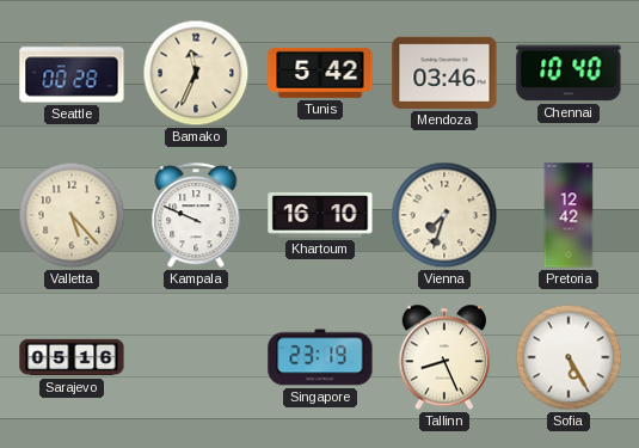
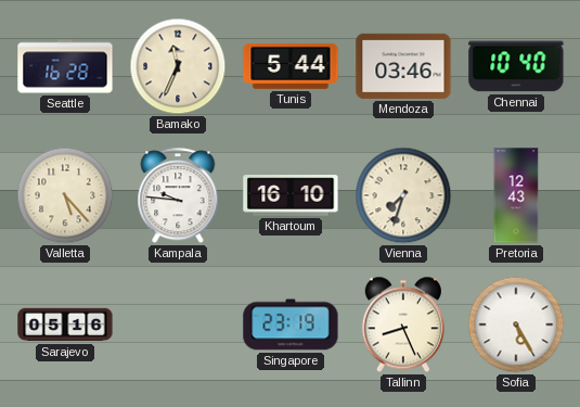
Seattle: 00:28 -> 16:28 (65, 66)
Tunis: 5:42 -> 5:44 (291, 66)
Kampala: 9:49 -> 9:46 (178, 196)
Pretoria: 12:42 -> 12:43 (516, 195)
